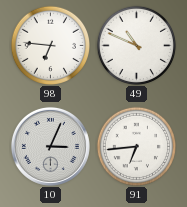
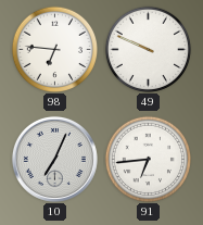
49: 10:49 -> 9:49 (148, 49)
10: 3:04 -> 7:04 (54, 159)
